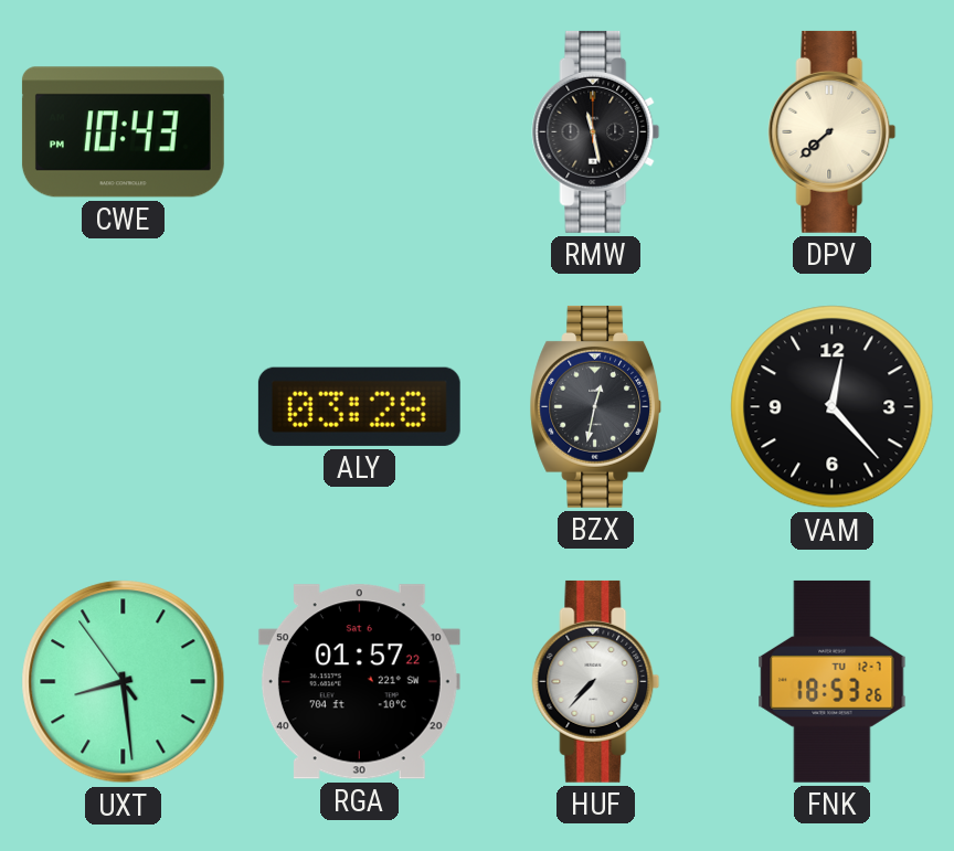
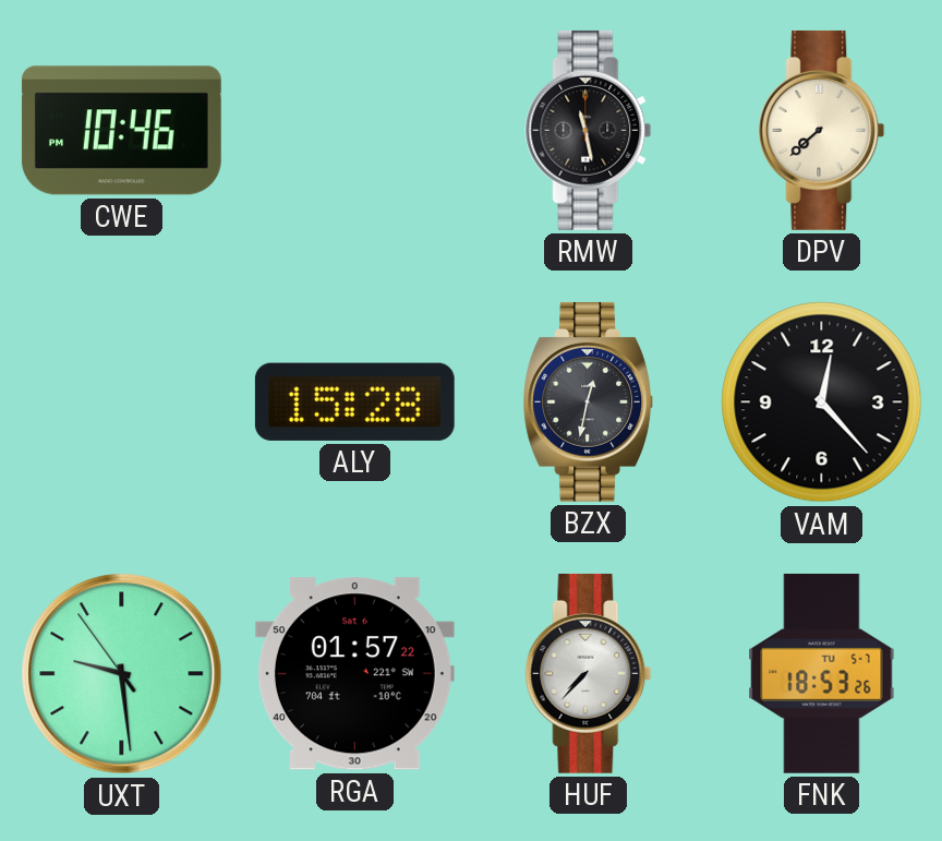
CWE: 10:43 -> 10:46 (121, 131)
ALY: 03:28 -> 15:28 (354, 401)
UXT: 8:28 -> 9:28 (122, 674)
FNK date: TU 12-7 -> TU 5-7 (822, 673)
